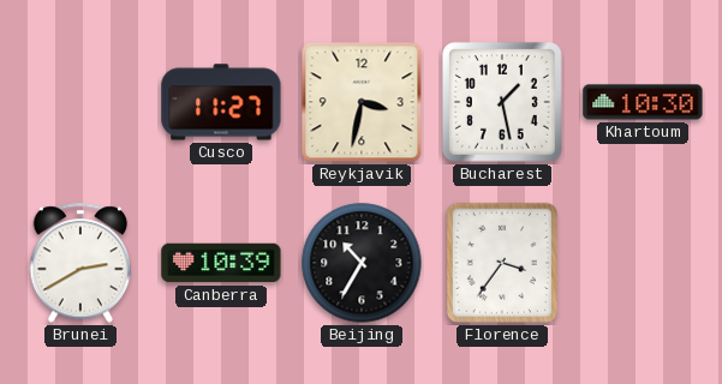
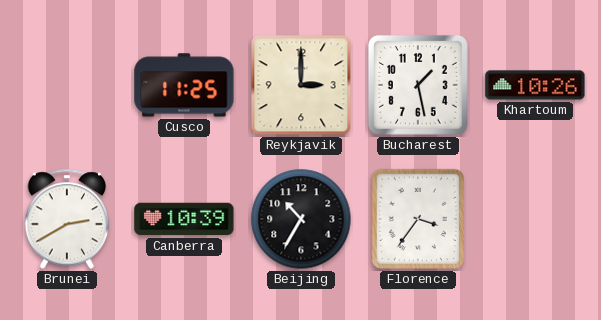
Cusco: 11:27 -> 11:25 (184, 85)
Reykjavik: 3:32 -> 3:00 (301, 85)
Khartoum: 10:30 -> 10:26 (535, 85)
